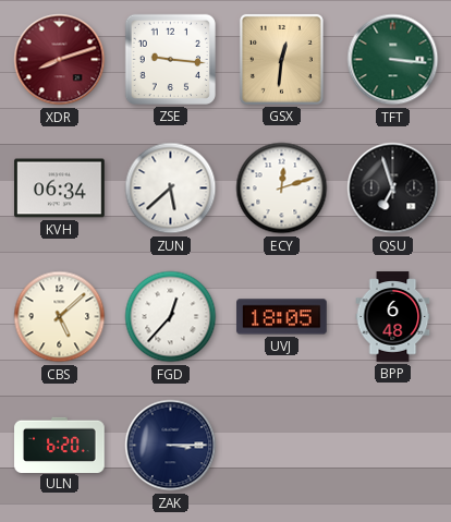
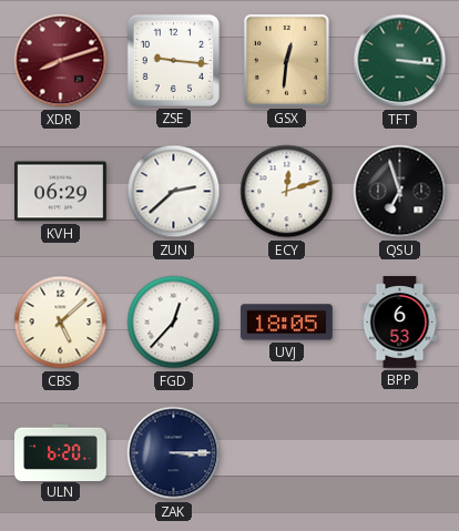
KVH: 06:34 -> 06:29 (61, 192)
ZUN: 5:38 -> 2:38 (174, 192)
BPP: 6:48 -> 6:53 (400, 323)
